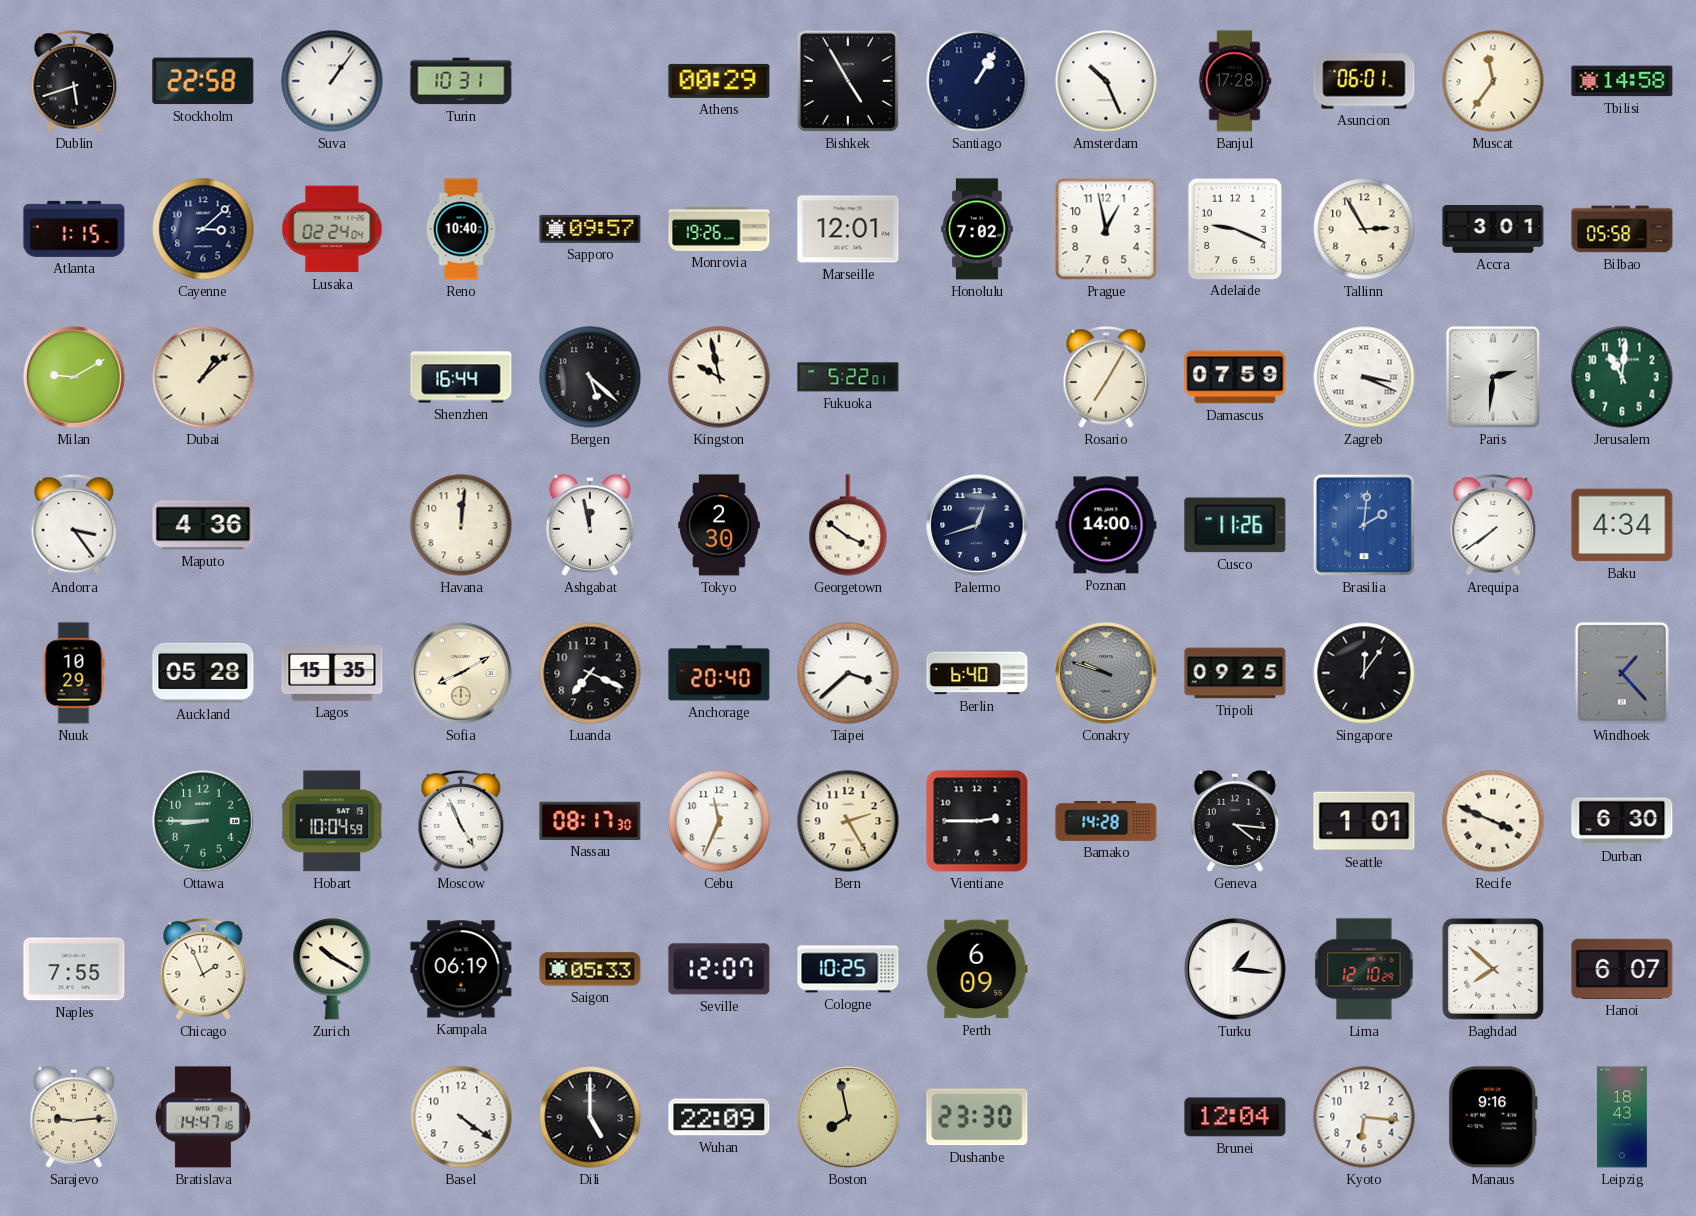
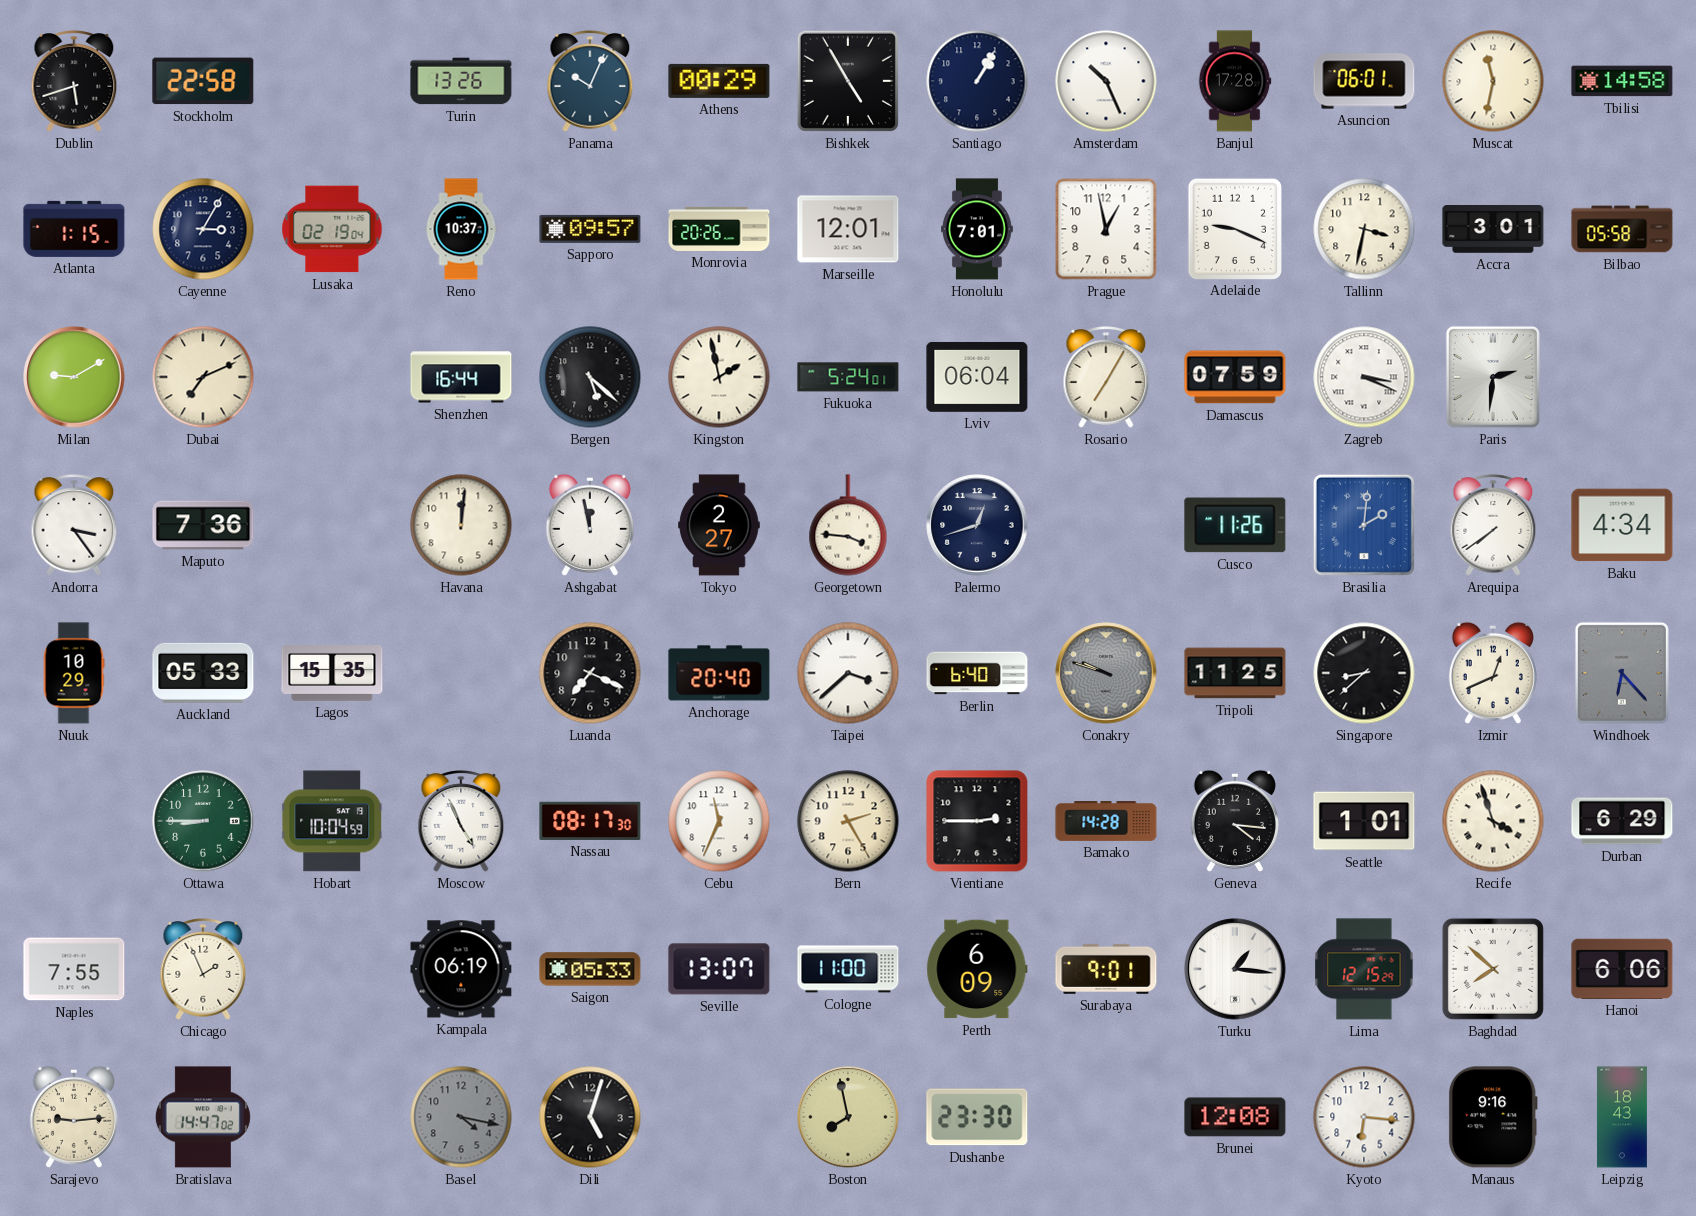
Suva: 1:06 -> none (332, 81)
Turin: 10:31 -> 13:26 (461, 81)
Panama: none -> 10:04 (590, 82)
Muscat: 11:36 -> 11:32 (1493, 81)
Cayenne: 3:08 -> 3:05 (203, 229)
Lusaka: 02:24 -> 02:19 (332, 229)
Reno: 10:40 -> 10:37 (461, 229)
Monrovia: 19:26 -> 20:26 (719, 229)
Honolulu: 7:02 -> 7:01 (978, 229)
Tallinn: 2:55 -> 3:32 (1364, 229)
Dubai: 1:08 -> 7:11 (203, 377)
Kingston: 9:58 -> 1:58 (719, 377)
Fukuoka: 5:22 -> 5:24 (848, 377)
Lviv: none -> 06:04 (977, 377)
Jerusalem: 11:01 -> none (1622, 377)
Maputo: 4:36 -> 7:36 (203, 525)
Tokyo: 2:30 -> 2:27 (719, 525)
Georgetown: 3:51 -> 3:46 (848, 525)
Poznan: 14:00 -> none (1106, 525)
Auckland: 05:28 -> 05:33 (203, 673)
Sofia: 8:10 -> none (461, 673)
Tripoli: 09:25 -> 11:25 (1235, 673)
Singapore: 12:06 -> 8:38 (1364, 673)
Izmir: none -> 12:41 (1493, 673)
Windhoek: 1:23 -> 6:23 (1622, 673)
Recife: 3:49 -> 3:57 (1493, 821)
Durban: 6:30 -> 6:29 (1622, 821)
Zurich: 10:20 -> none (332, 969)
Seville: 12:07 -> 13:07 (719, 969)
Cologne: 10:25 -> 11:00 (848, 969)
Surabaya: none -> 9:01 (1106, 969)
Lima: 12:10 -> 12:15 (1364, 969)
Hanoi: 6:07 -> 6:06 (1622, 969)
Bratislava: 14:47:16 -> 14:47:02 (203, 1117)
Basel: 4:21 -> 4:17 (461, 1117)
Basel dial: white -> grey (461, 1117)
Dili: 5:00 -> 5:03 (590, 1117)
Wuhan: 22:09 -> none (719, 1117)
Brunei: 12:04 -> 12:08 (1235, 1117)
